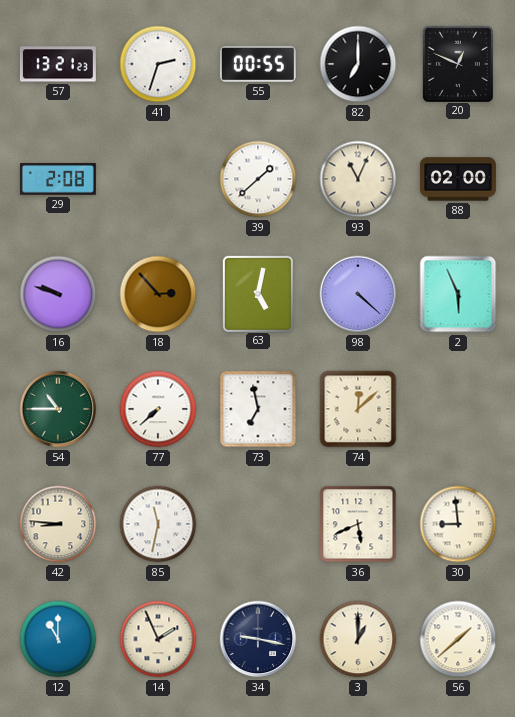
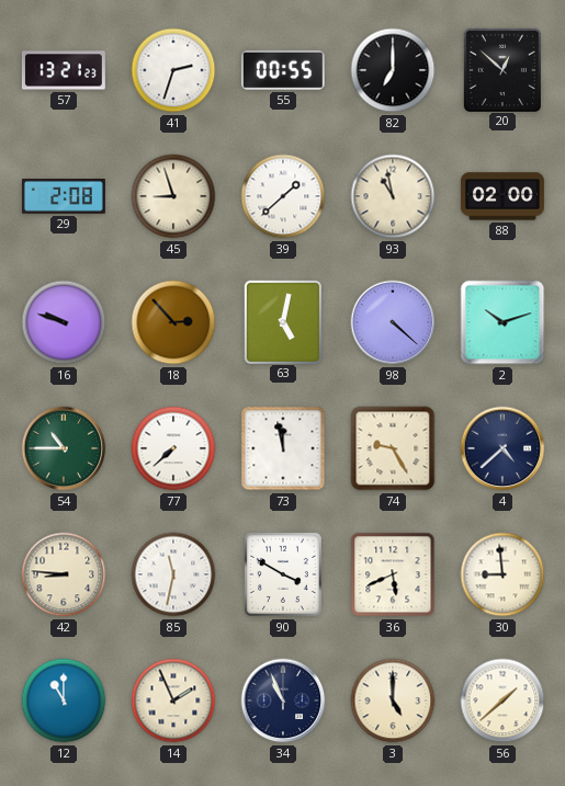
20: 12:49 -> 12:52 (501, 69)
45: none -> 8:57 (173, 196)
93: 11:04 -> 10:58 (393, 196)
2: 5:56 -> 10:12 (502, 322)
73: 6:58 -> 11:58 (283, 448)
74: 12:08 -> 9:25 (393, 448)
4: none -> 4:38 (502, 448)
90: none -> 3:50 (283, 574)
34: 9:17 -> 10:56 (283, 700)
3: 1:00 -> 5:00 (393, 700)
